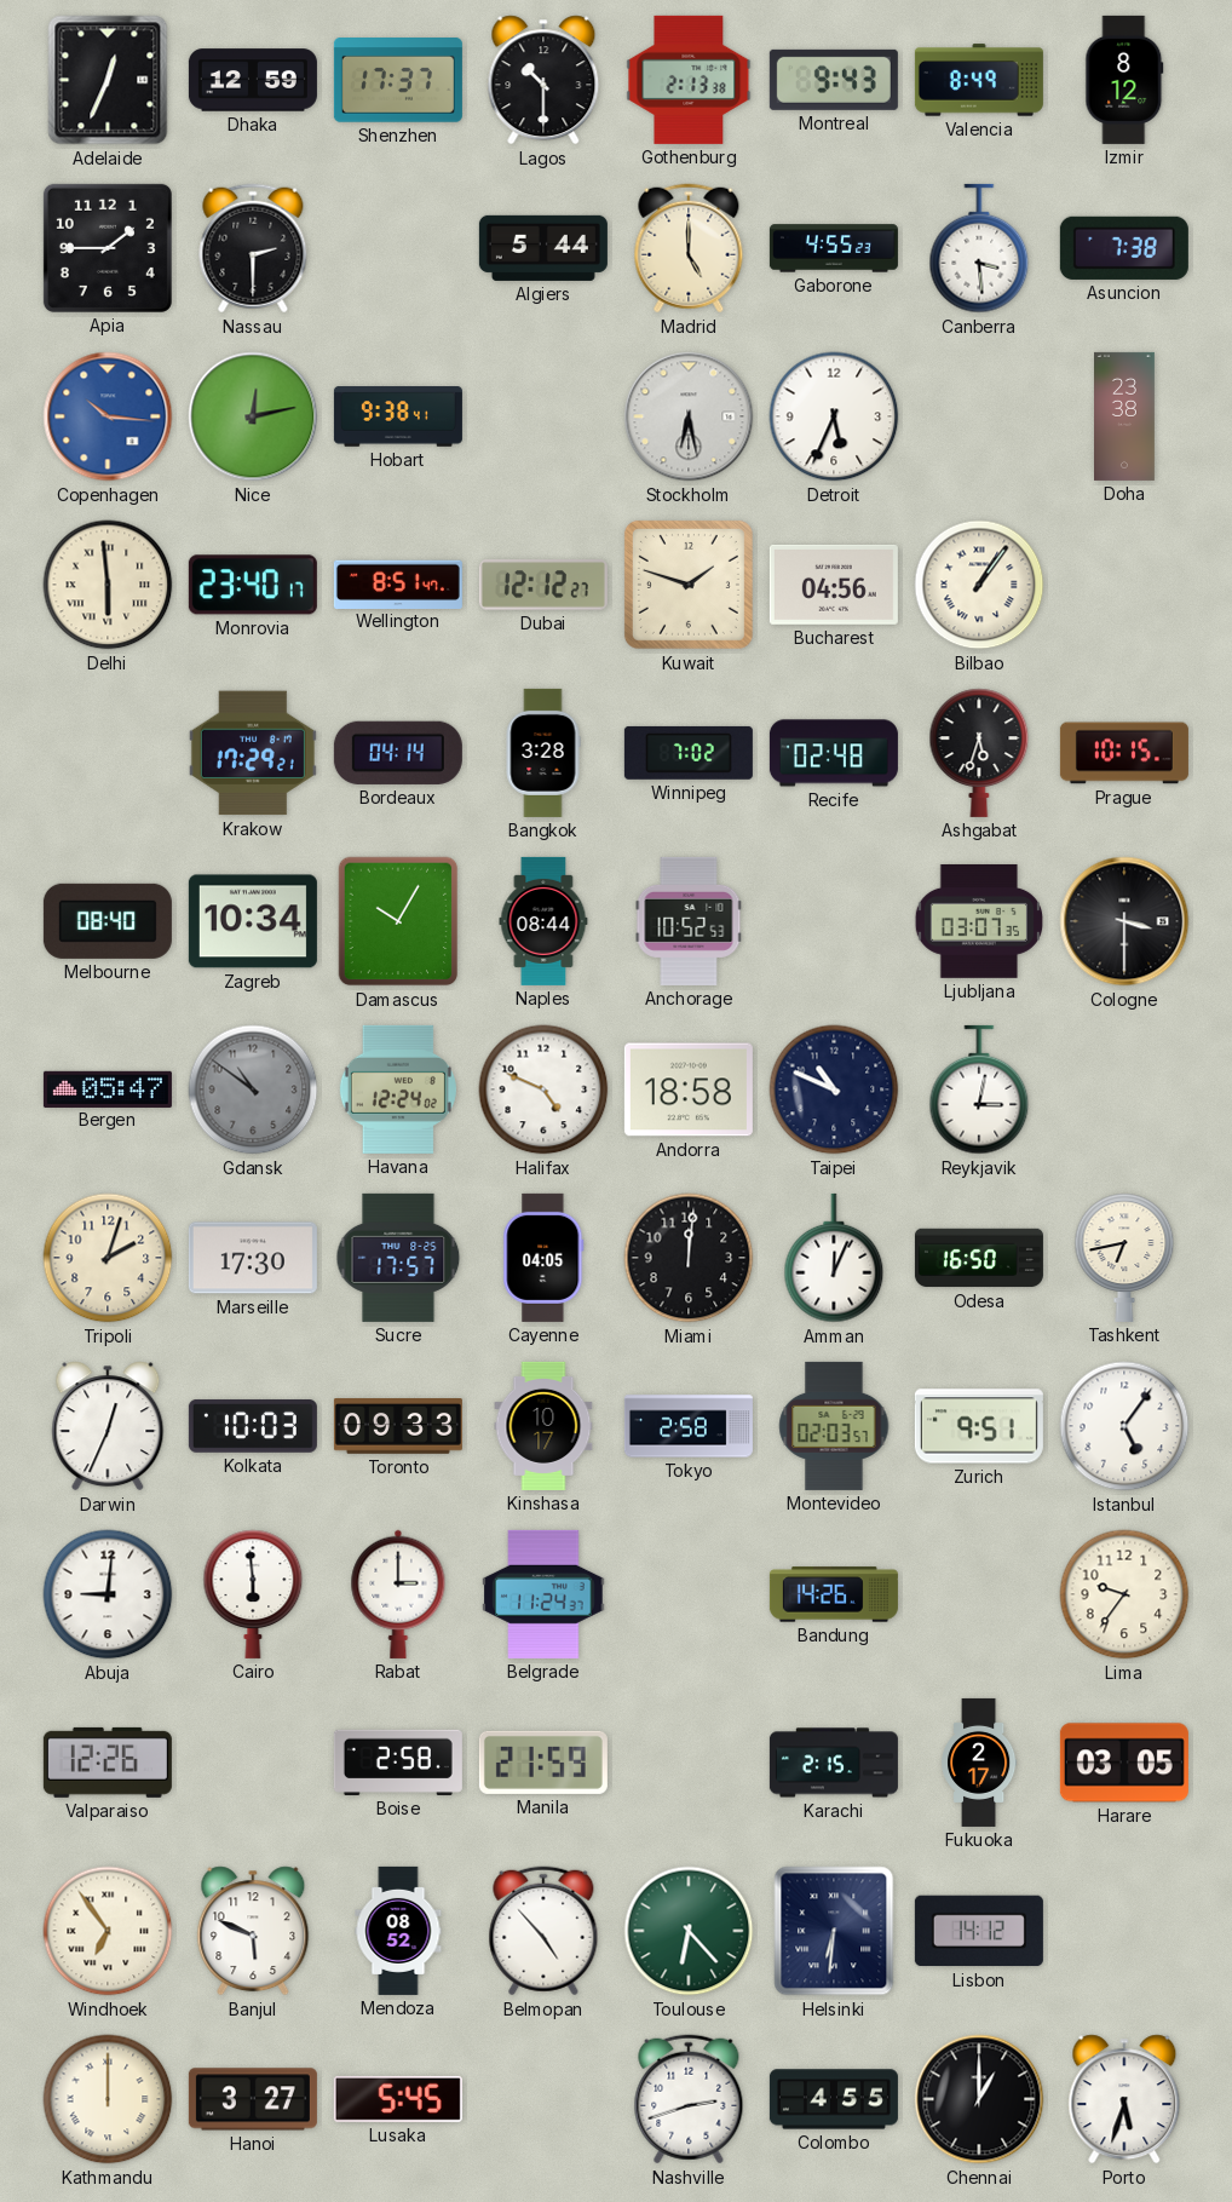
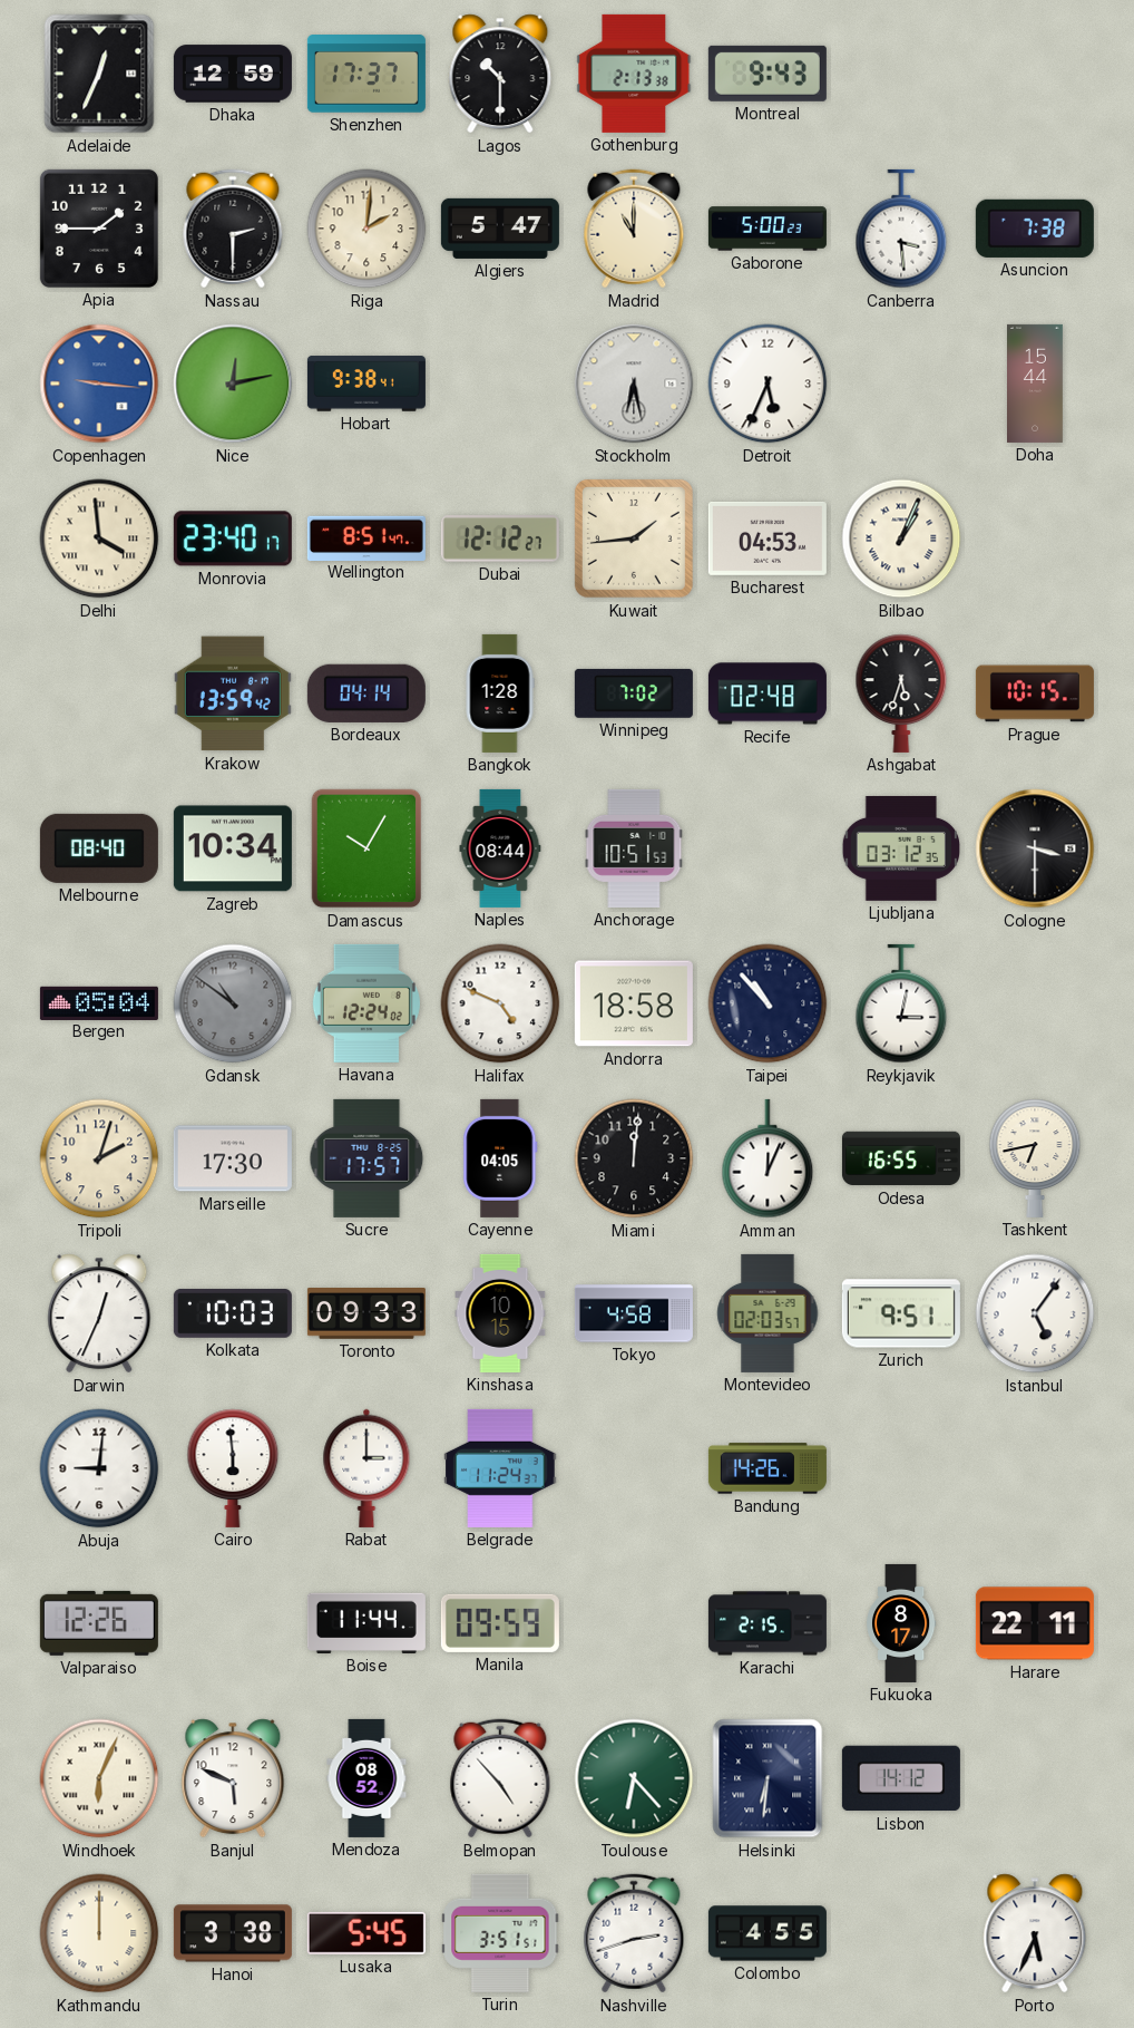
Valencia: 8:49 -> none (979, 80)
Izmir: 8:12 -> none (1124, 80)
Riga: none -> 2:01 (366, 229)
Algiers: 5:44 -> 5:47 (500, 229)
Madrid: 5:00 -> 11:00 (634, 229)
Gaborone: 4:55 -> 5:00 (768, 229)
Copenhagen: 10:16 -> 9:16 (99, 384)
Doha: 23:38 -> 15:44 (1036, 384)
Delhi: 5:59 -> 3:59 (99, 538)
Kuwait: 1:48 -> 1:44 (634, 538)
Bucharest: 04:56 -> 04:53 (768, 538)
Bilbao: 1:06 -> 1:04 (901, 538)
Krakow: 17:29 -> 13:59 (233, 693)
Bangkok: 3:28 -> 1:28 (500, 693)
Anchorage: 10:52 -> 10:51 (634, 848)
Ljubljana: 03:07 -> 03:12 (900, 848)
Bergen: 05:47 -> 05:04 (99, 1002)
Taipei: 10:49 -> 10:53 (768, 1003)
Odesa: 16:50 -> 16:55 (901, 1158)
Kinshasa: 10:17 -> 10:15 (500, 1313)
Tokyo: 2:58 -> 4:58 (634, 1313)
Lima: 9:36 -> none (1124, 1594)
Boise: 2:58 -> 11:44 (366, 1623)
Manila: 21:59 -> 09:59 (500, 1623)
Fukuoka: 2:17 -> 8:17 (902, 1623)
Harare: 03:05 -> 22:11 (1035, 1623)
Windhoek: 6:54 -> 6:04 (99, 1778)
Hanoi: 3:27 -> 3:38 (233, 1933)
Turin: none -> 3:51 (500, 1933)
Chennai: 1:00 -> none (979, 2099)
Porto: 5:33 -> 5:34 (1035, 1933)
